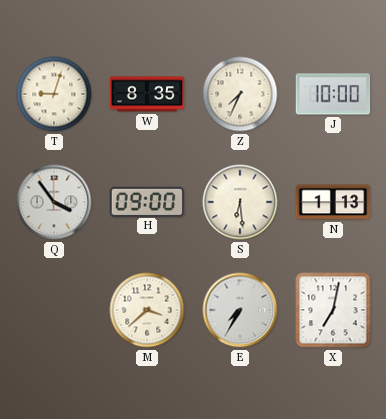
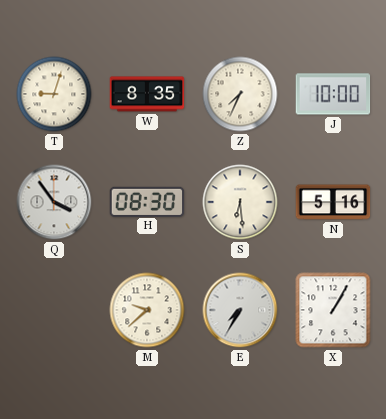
H: 09:00 -> 08:30 (147, 201)
N: 1:13 -> 5:16 (333, 202)
M: 3:38 -> 9:38 (147, 310)
X: 7:02 -> 1:05 (333, 310)
